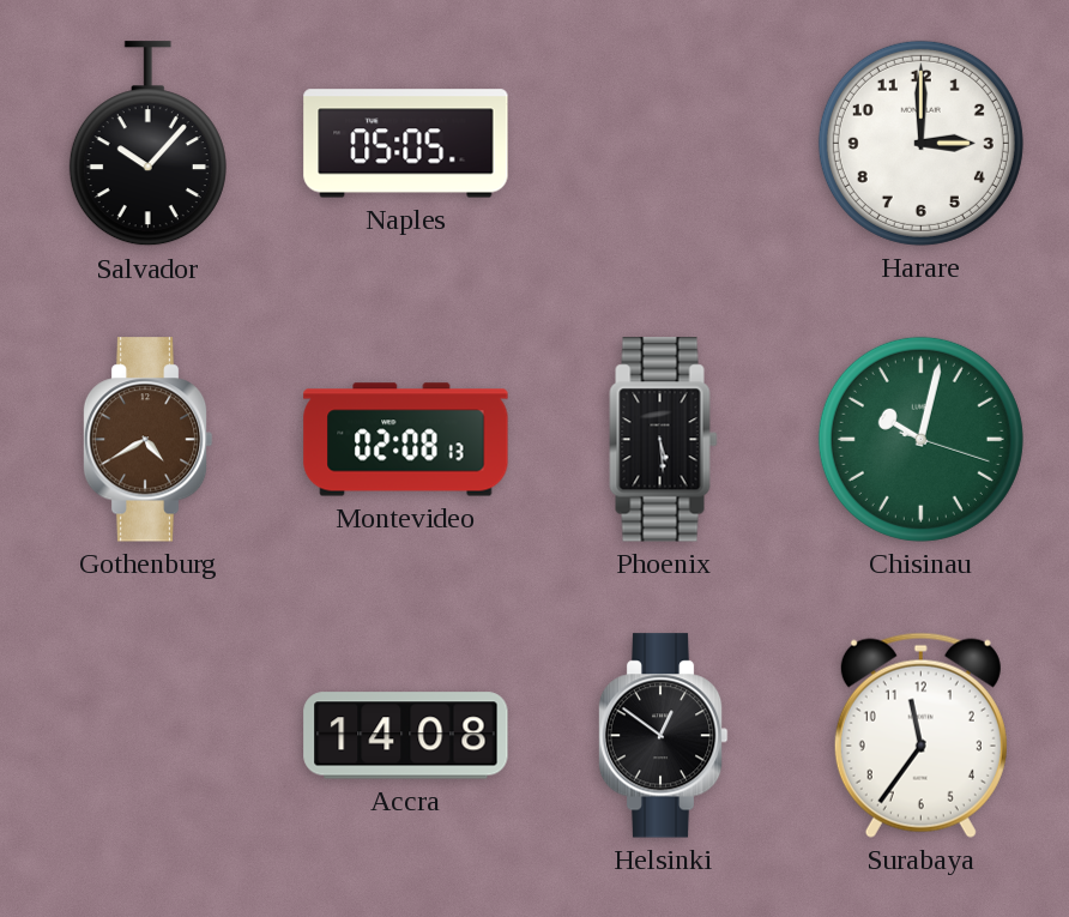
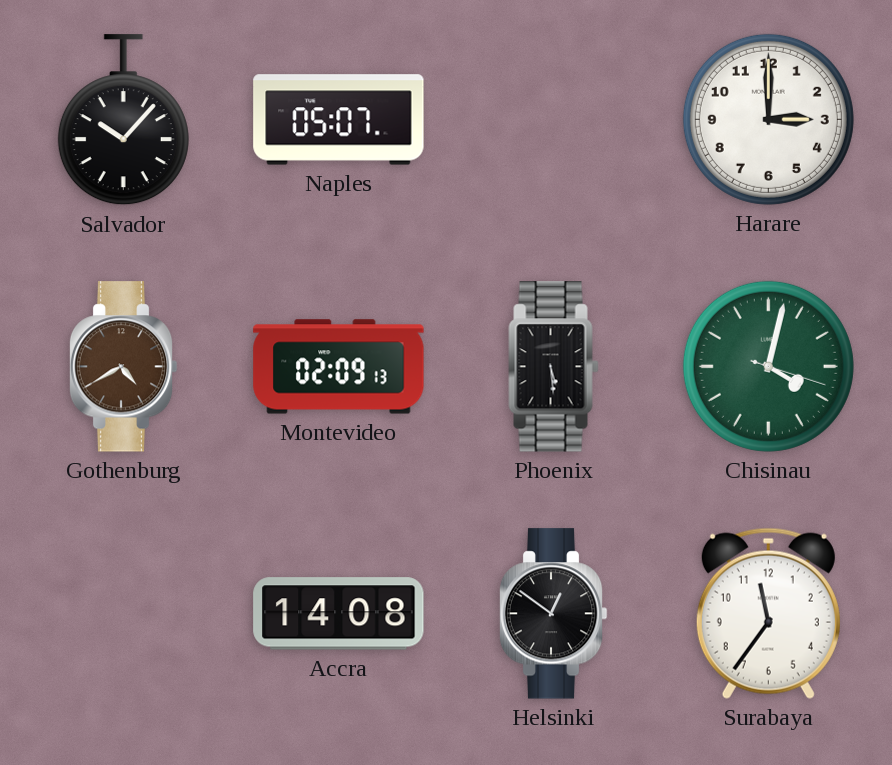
Naples: 05:05 -> 05:07 (339, 120)
Montevideo: 02:08 -> 02:09 (339, 367)
Chisinau: 10:02 -> 4:02 (768, 366)
